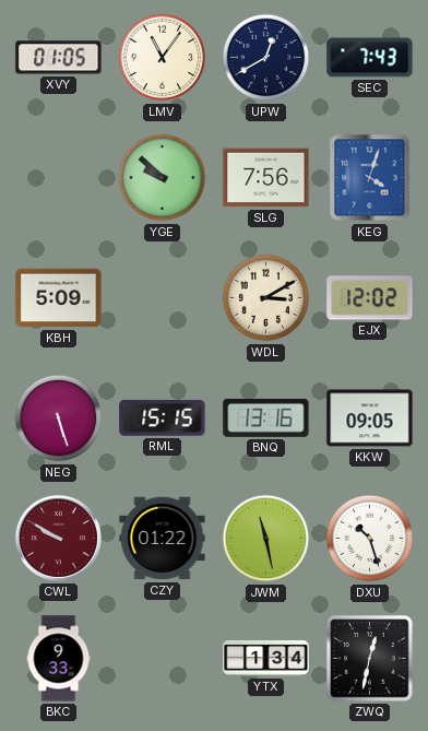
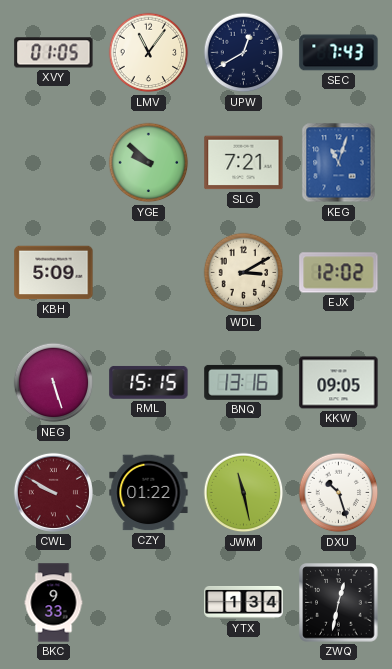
SLG: 7:56 -> 7:21 (244, 163)
KEG: 4:03 -> 11:03 (339, 163)
